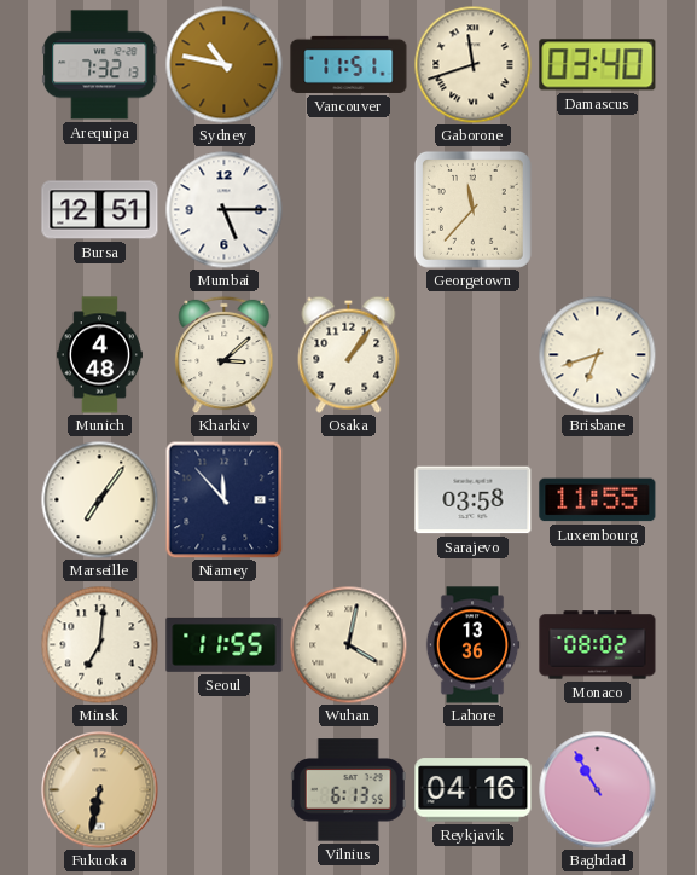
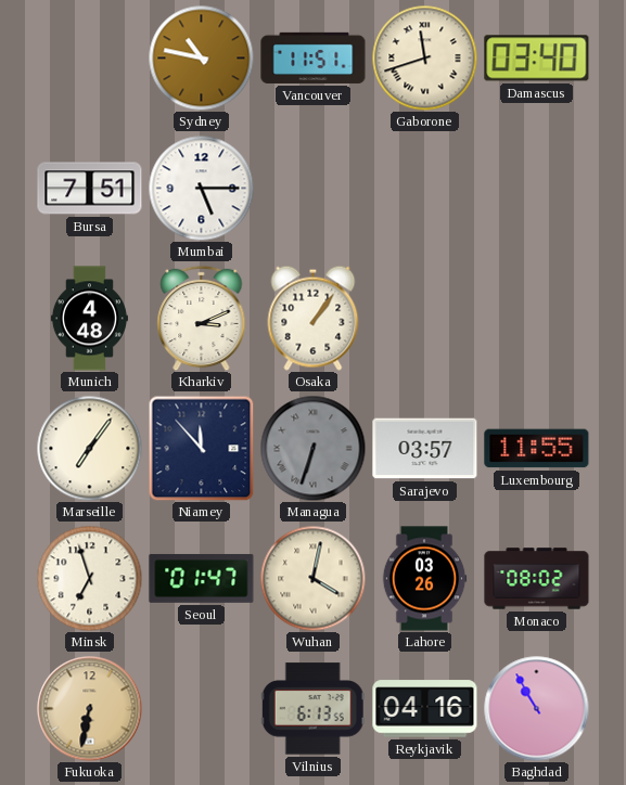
Arequipa: 7:32 -> none (100, 65)
Bursa: 12:51 -> 7:51 (90, 189)
Georgetown: 11:37 -> none (472, 209)
Kharkiv: 3:08 -> 3:11 (202, 318)
Brisbane: 6:42 -> none (597, 354)
Managua: none -> 6:33 (312, 448)
Sarajevo: 03:58 -> 03:57 (425, 449)
Minsk: 7:01 -> 6:57 (89, 578)
Seoul: 11:55 -> 01:47 (202, 579)
Lahore: 13:36 -> 03:26 (424, 579)
